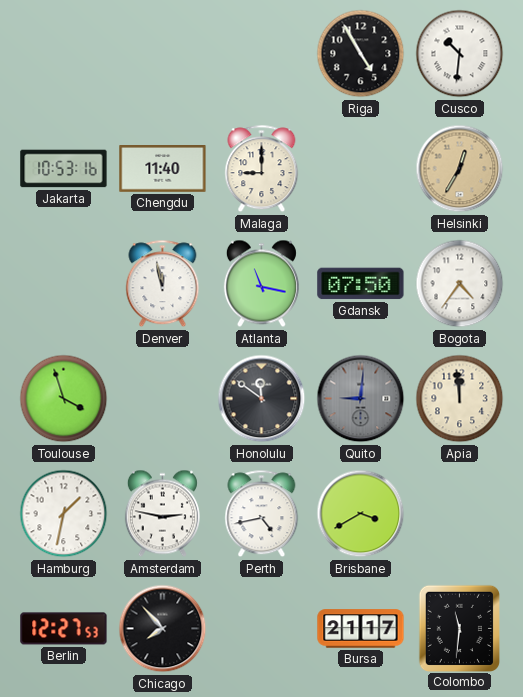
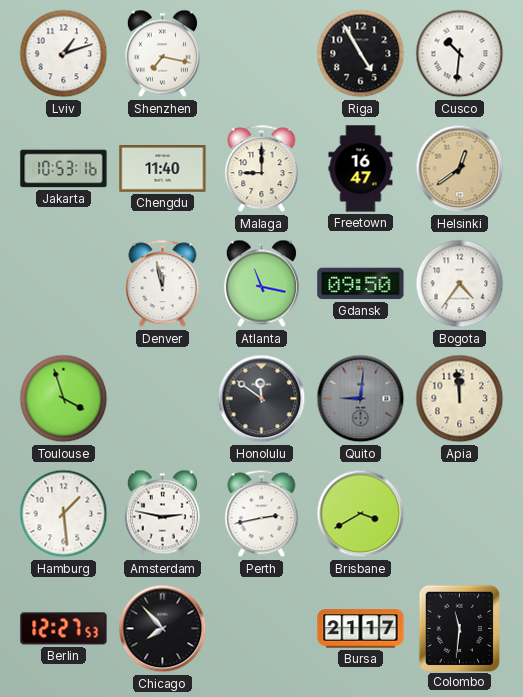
Lviv: none -> 1:12 (64, 54)
Shenzhen: none -> 7:17 (162, 54)
Freetown: none -> 16:47 (361, 169)
Helsinki: 12:35 -> 12:39 (460, 169)
Gdansk: 07:50 -> 09:50 (361, 284)
Hamburg: 1:32 -> 1:29 (64, 514)
Perth: 4:43 -> 2:43 (262, 514)
